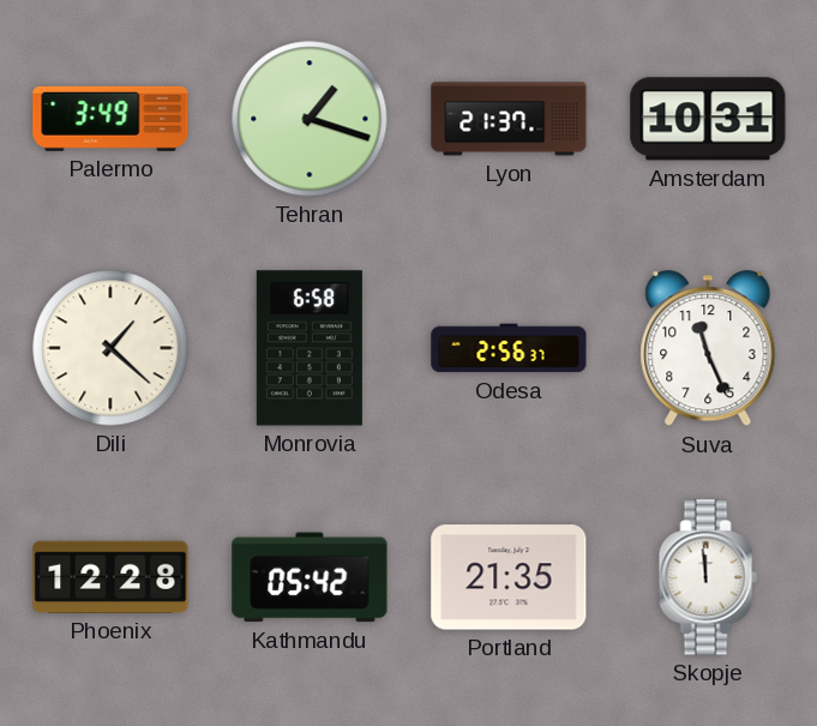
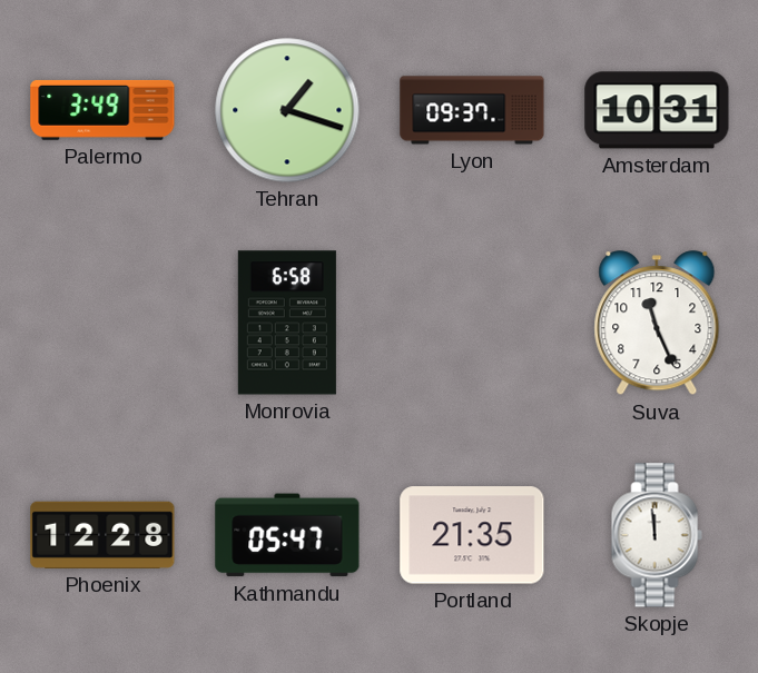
Lyon: 21:37 -> 09:37 (472, 110)
Dili: 1:22 -> none (110, 348)
Odesa: 2:56 -> none (509, 348)
Kathmandu: 05:42 -> 05:47 (287, 535)
